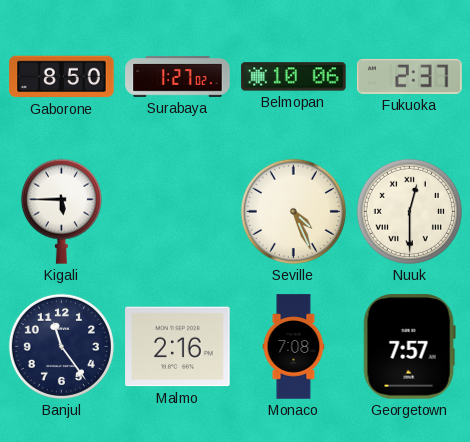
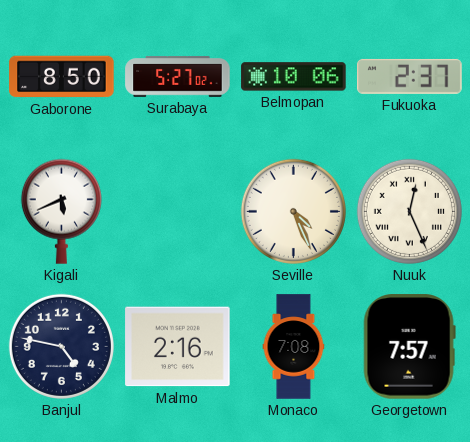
Surabaya: 1:27 -> 5:27 (178, 77)
Kigali: 5:45 -> 5:41 (61, 211)
Nuuk: 12:30 -> 12:26 (409, 211)
Banjul: 11:24 -> 4:47 (61, 346)
